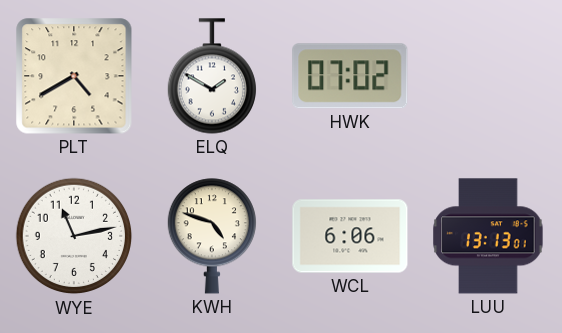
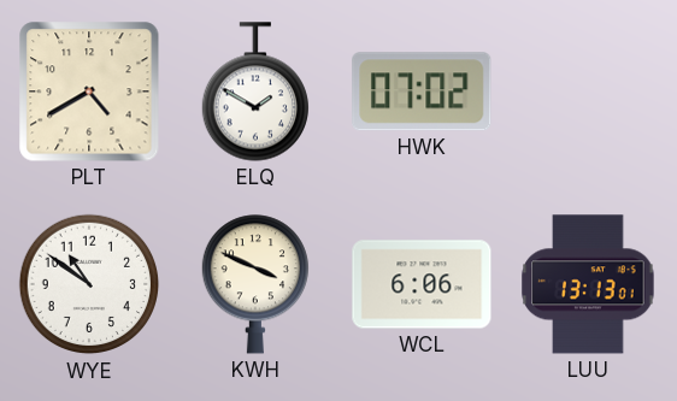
WYE: 11:13 -> 10:51 (89, 284)
KWH: 4:48 -> 3:49 (254, 284)
